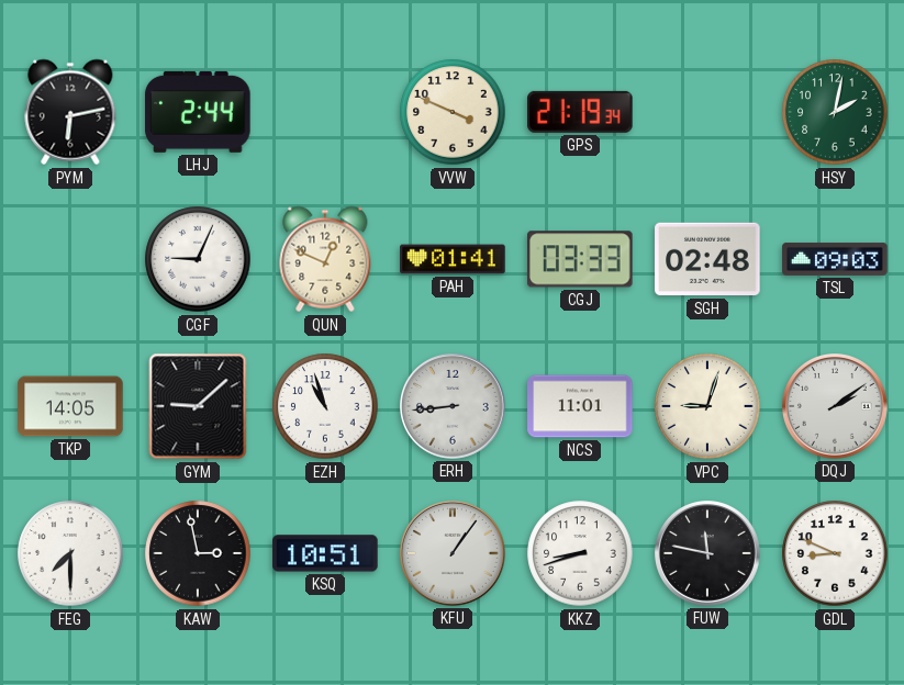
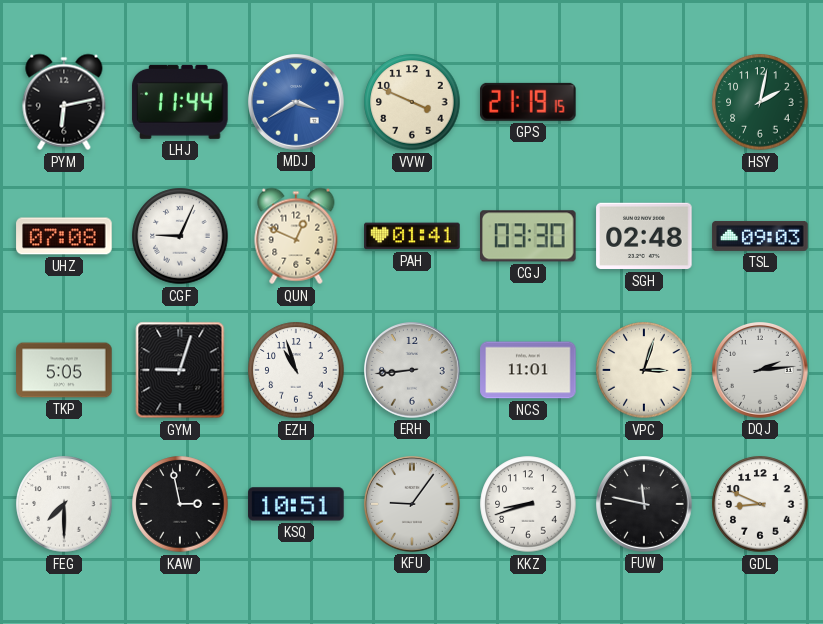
LHJ: 2:44 -> 11:44 (180, 102)
MDJ: none -> 3:40 (297, 103)
GPS: 21:19:34 -> 21:19:15 (529, 102)
UHZ: none -> 07:08 (64, 236)
CGJ: 03:33 -> 03:30 (529, 236)
TKP: 14:05 -> 5:05 (64, 370)
GYM: 9:08 -> 9:03 (180, 370)
VPC: 9:03 -> 3:03 (644, 370)
DQJ: 2:09 -> 2:14 (761, 371)
KFU: 1:06 -> 9:06 (413, 505)
